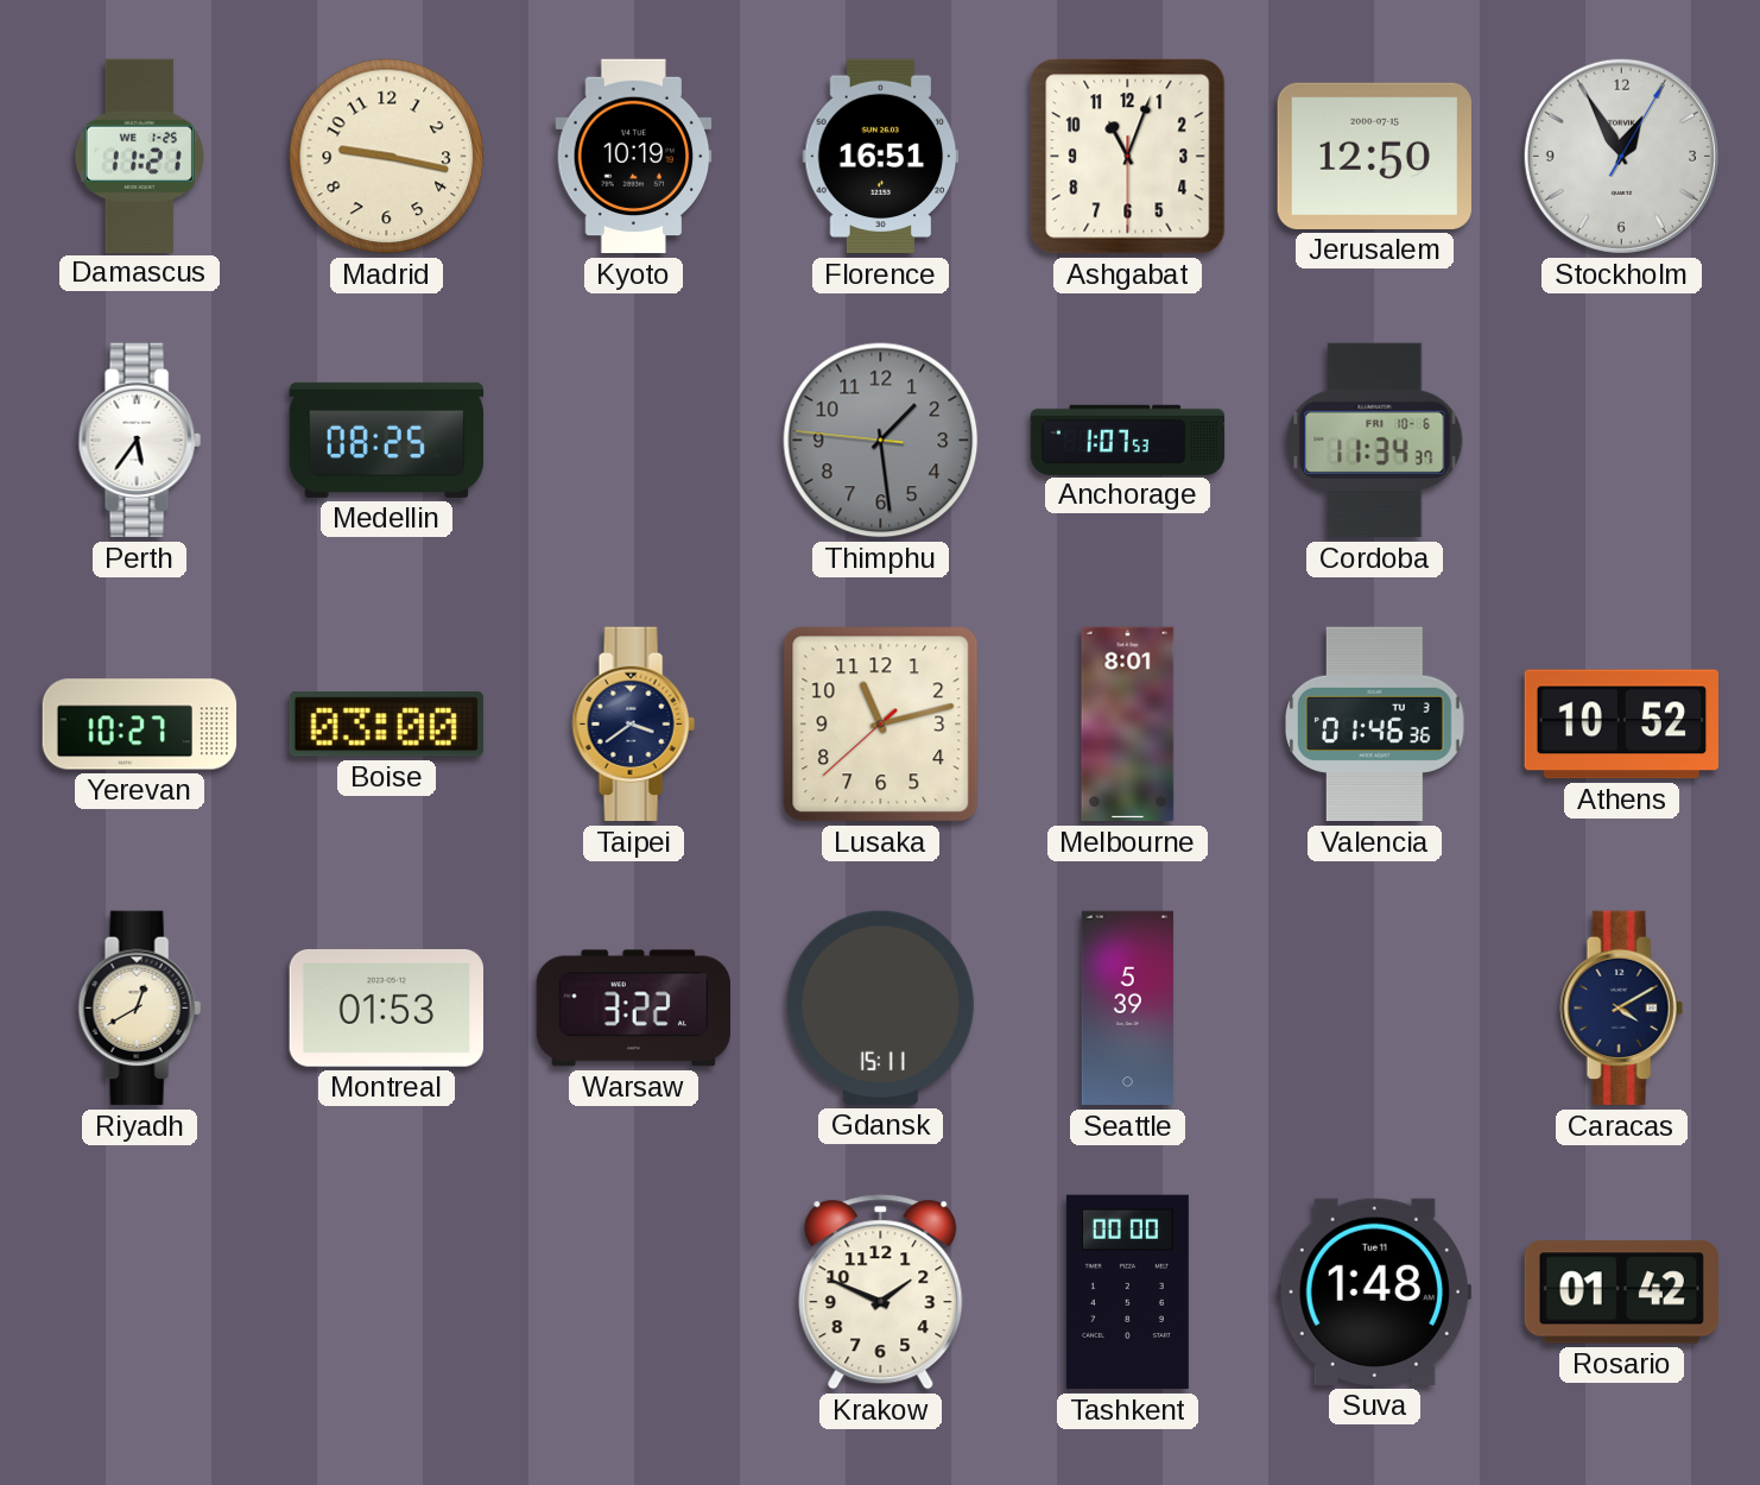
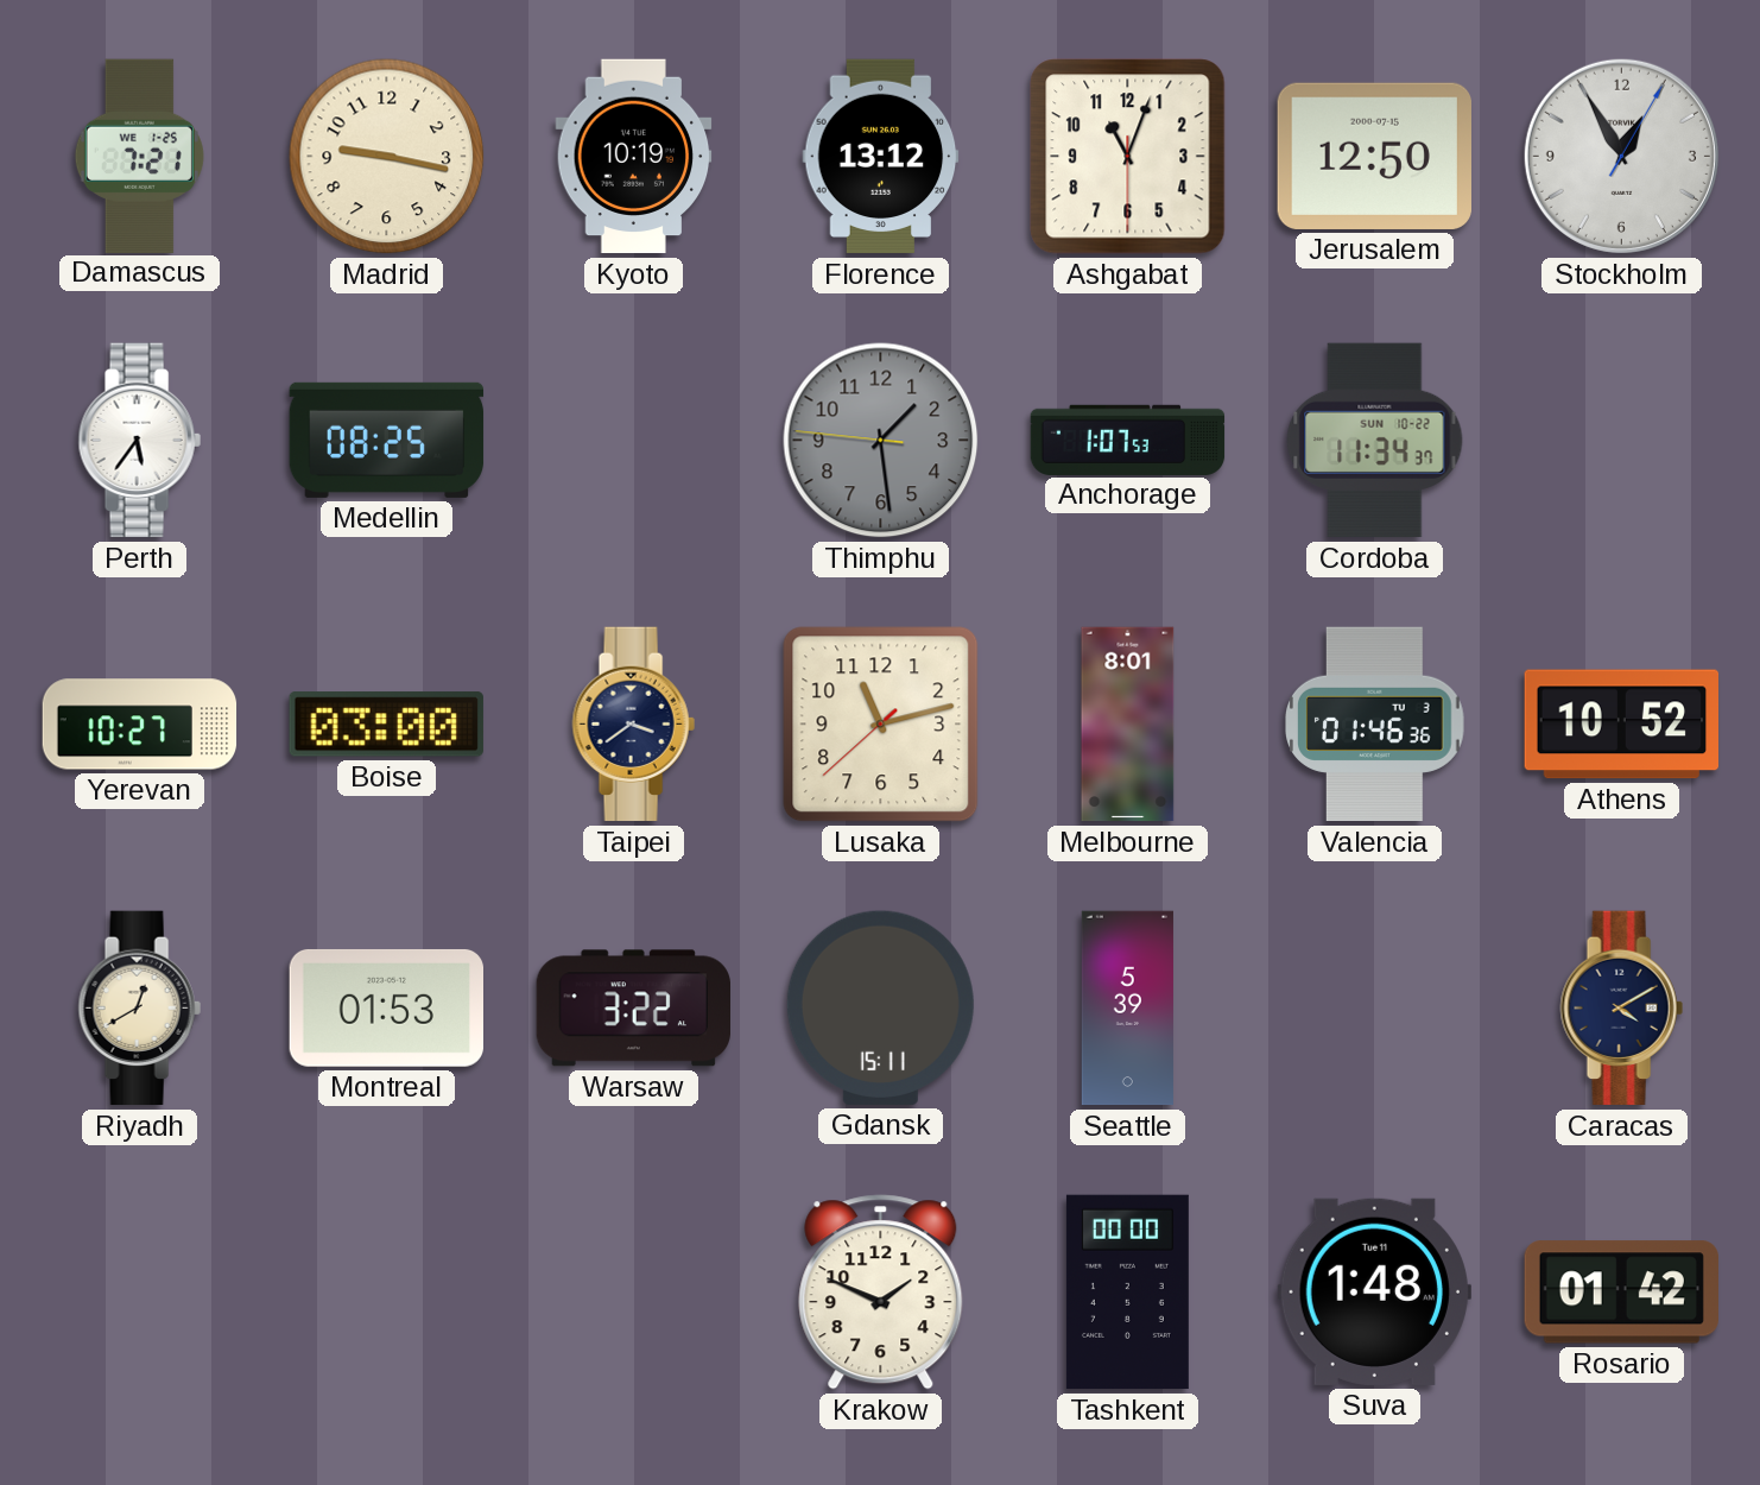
Damascus: 11:21 -> 7:21 (139, 156)
Florence: 16:51 -> 13:12 (881, 157)
Cordoba date: FRI 10-6 -> SUN 10-22 (1375, 441)
